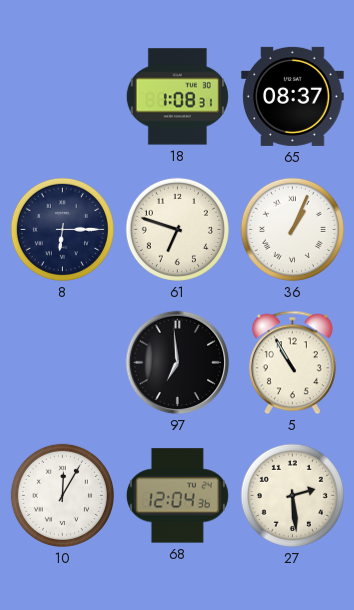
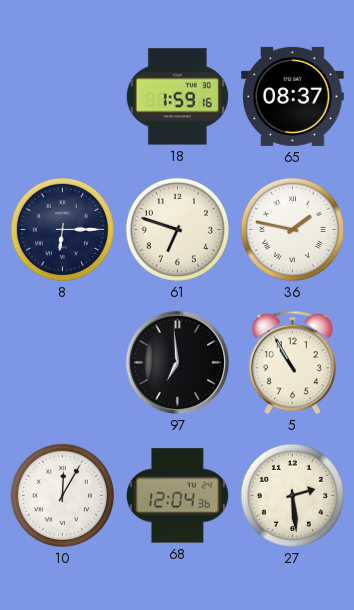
18: 1:08 -> 1:59 (177, 97)
36: 1:04 -> 1:47 (292, 229)
